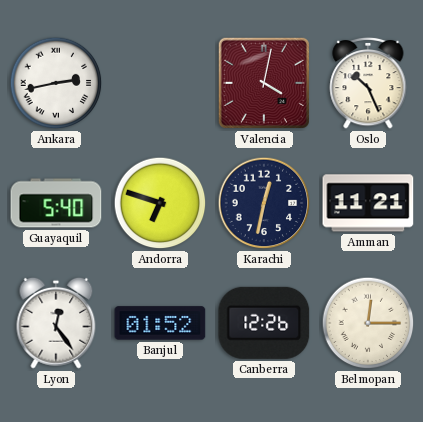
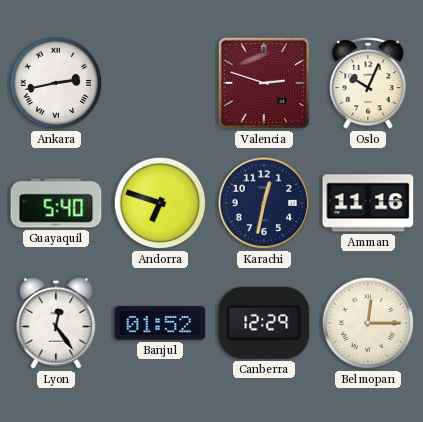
Valencia: 4:02 -> 2:48 (264, 83)
Oslo: 10:26 -> 10:04 (368, 83)
Amman: 11:21 -> 11:16 (368, 203)
Canberra: 12:26 -> 12:29 (264, 323)
